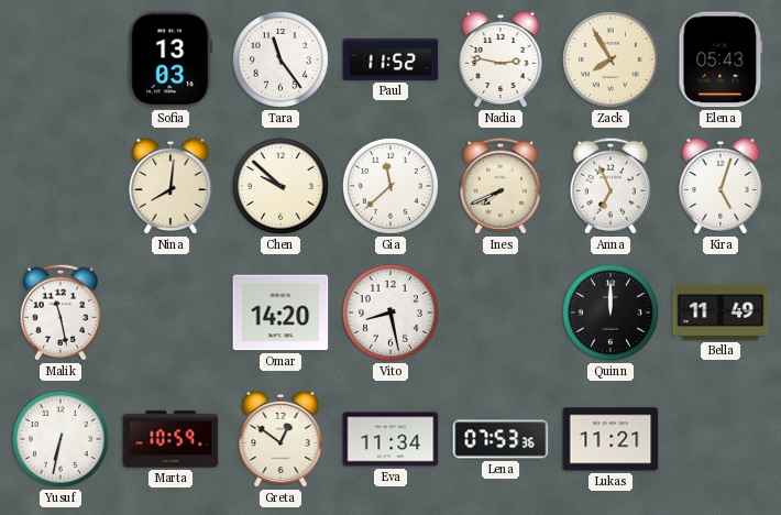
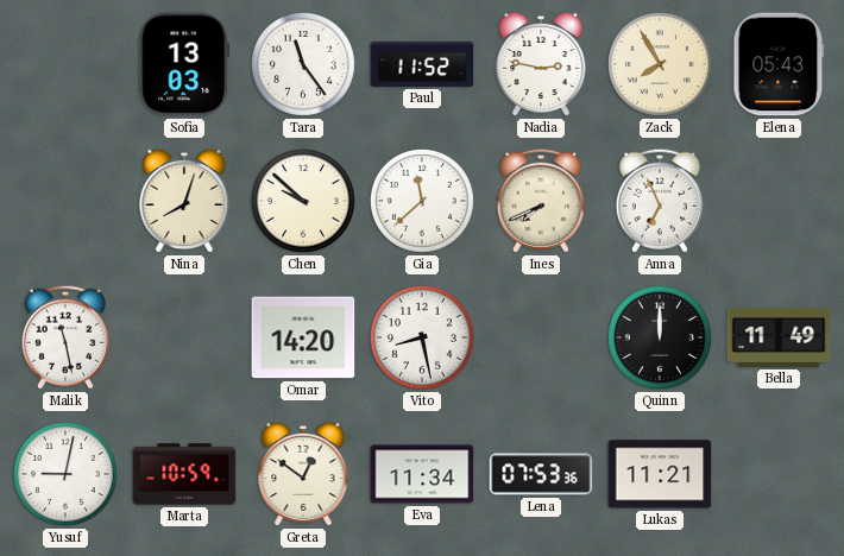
Nina: 8:01 -> 8:03 (184, 201)
Kira: 5:03 -> none (721, 186)
Yusuf: 6:32 -> 9:02 (65, 474)
